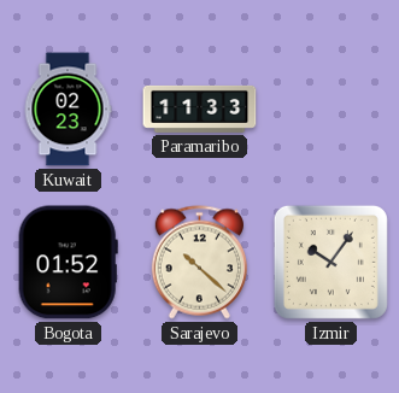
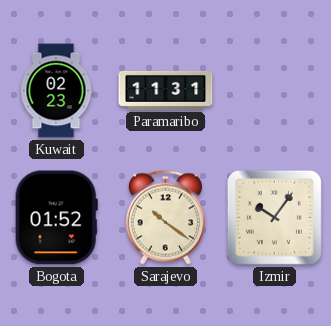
Paramaribo: 11:33 -> 11:31 (166, 90)
Sarajevo: 10:22 -> 10:21 (165, 218)
